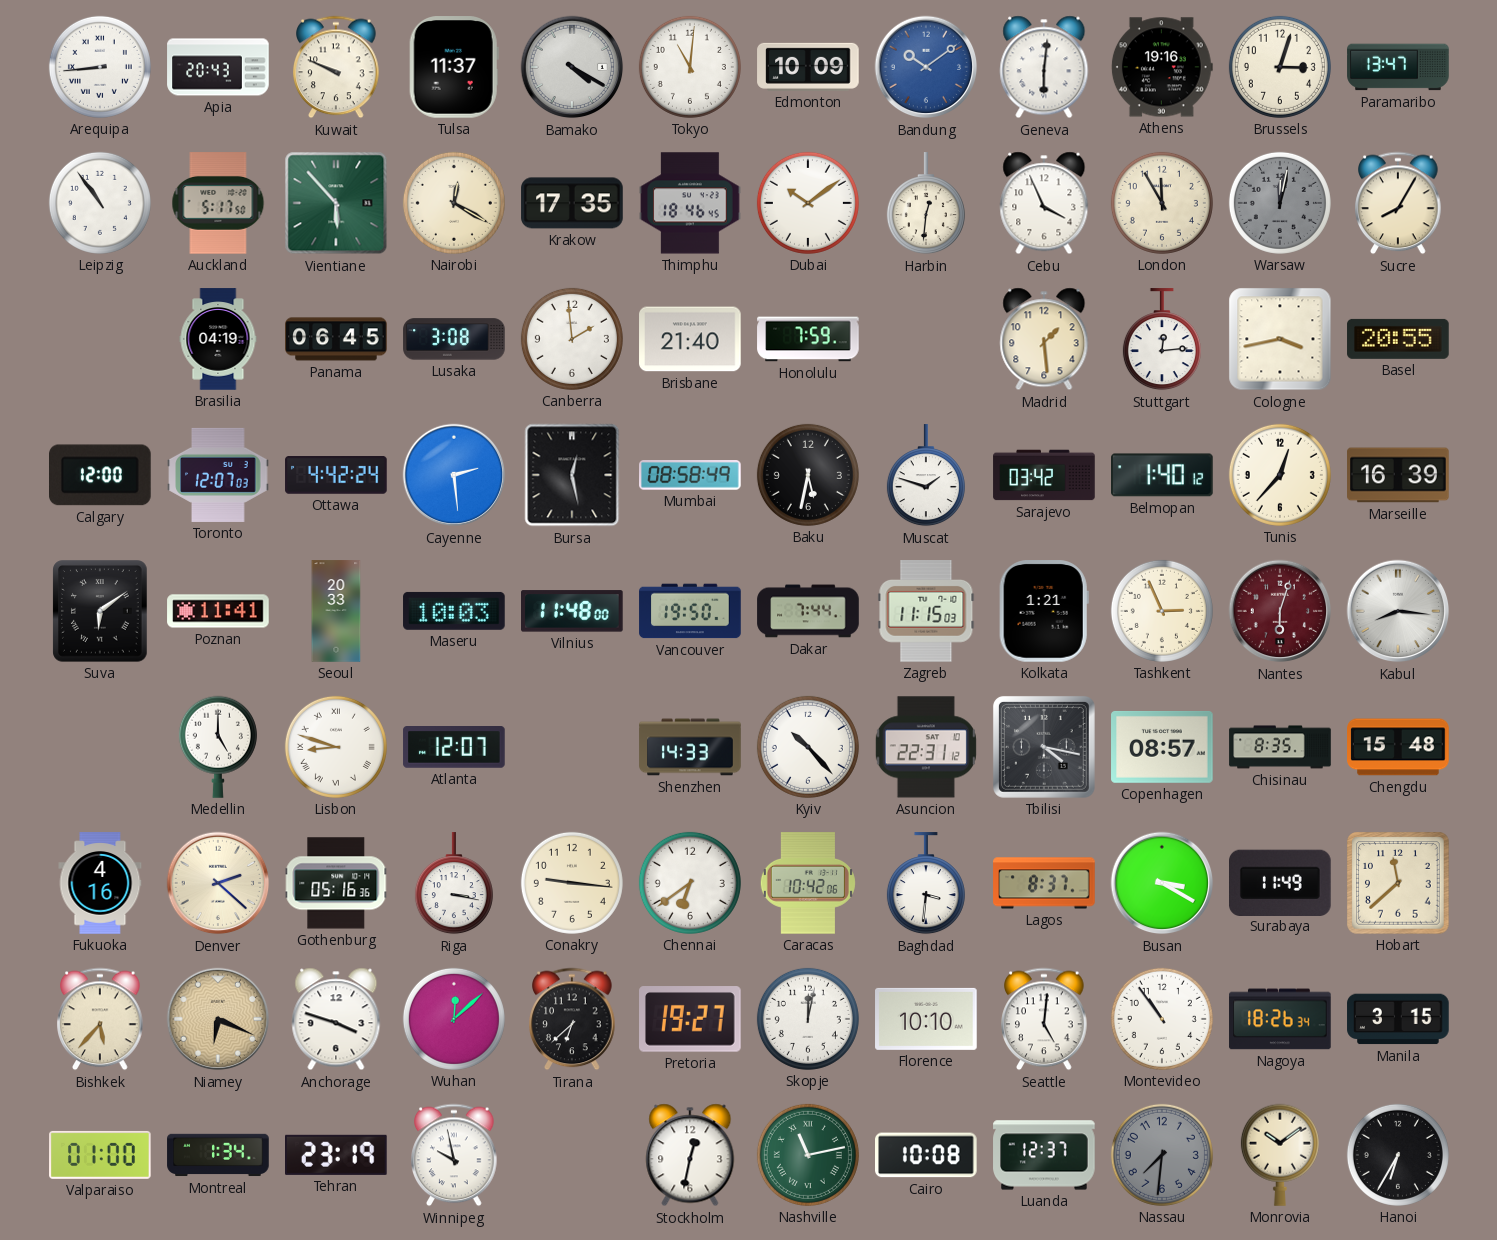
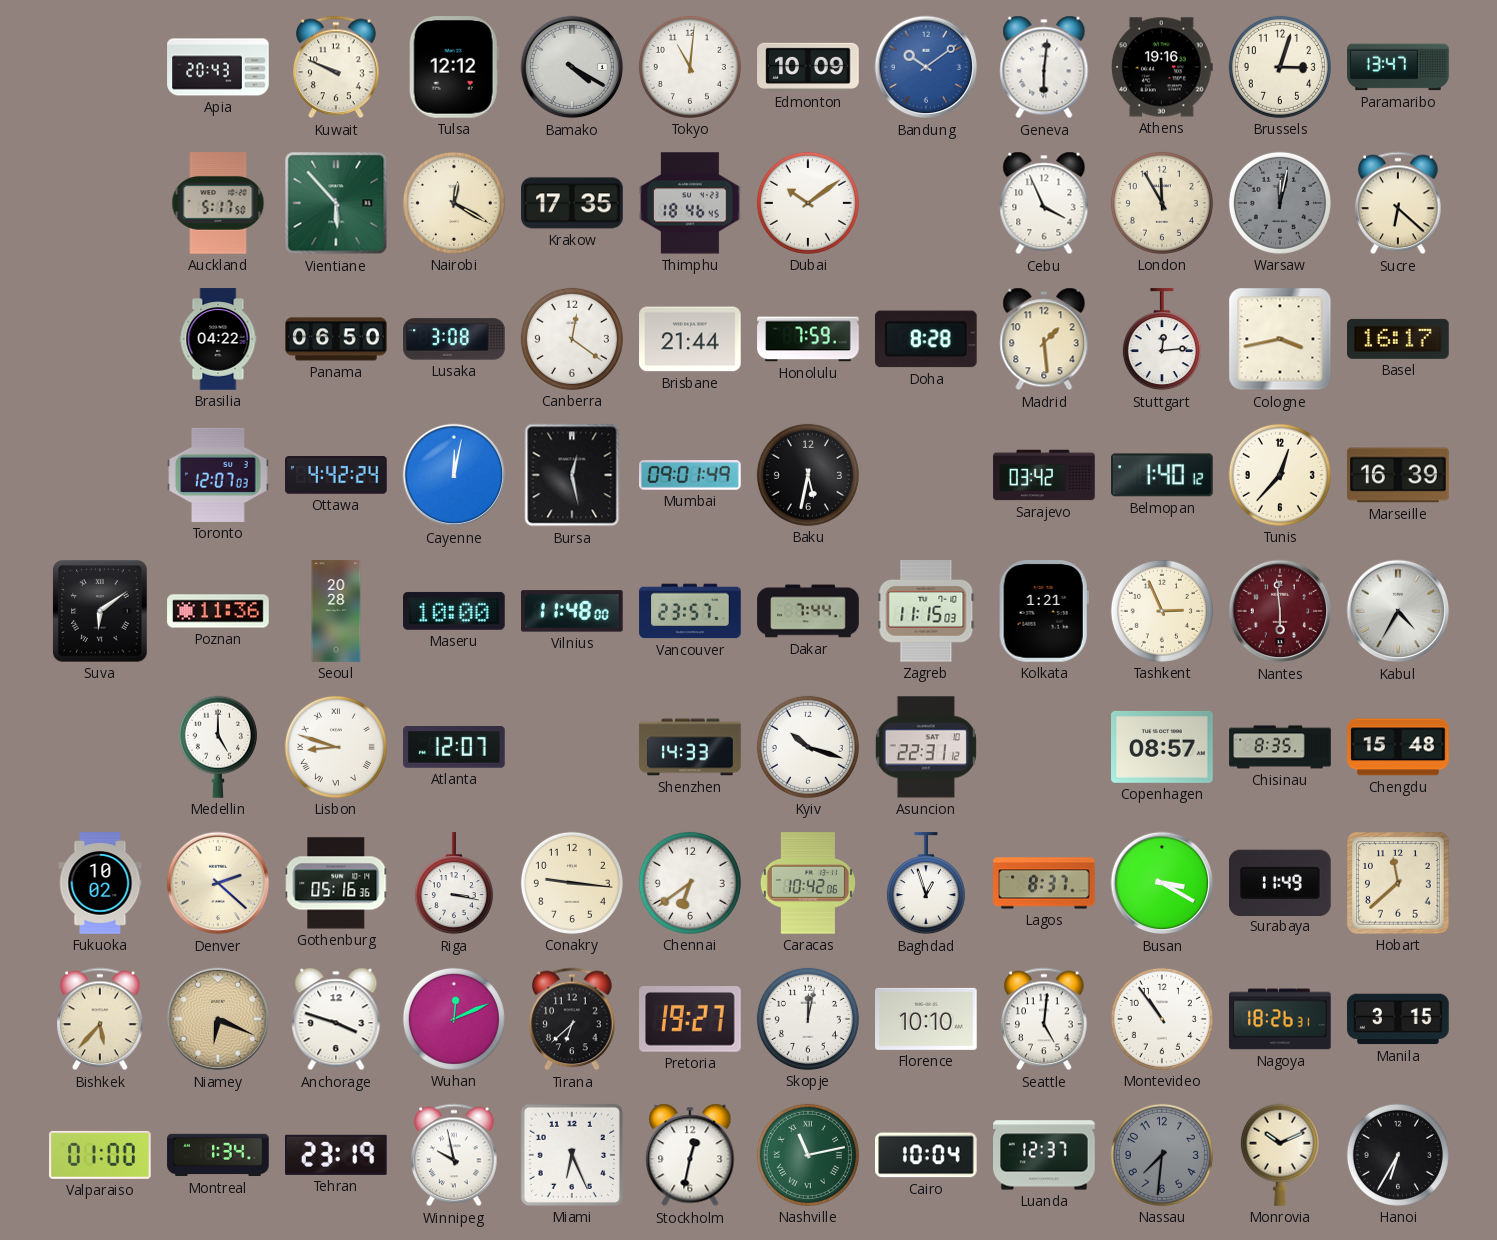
Arequipa: 8:44 -> none (100, 67)
Tulsa: 11:37 -> 12:12 (454, 67)
Leipzig: 10:54 -> none (100, 203)
Harbin: 12:31 -> none (926, 204)
Sucre: 8:05 -> 6:22 (1398, 203)
Brasilia: 04:19 -> 04:22 (218, 339)
Panama: 06:45 -> 06:50 (336, 339)
Canberra: 1:59 -> 12:21 (572, 339)
Brisbane: 21:40 -> 21:44 (690, 339)
Doha: none -> 8:28 (926, 339)
Basel: 20:55 -> 16:17 (1398, 339)
Calgary: 12:00 -> none (101, 475)
Cayenne: 2:29 -> 12:02 (454, 475)
Mumbai: 08:58 -> 09:01 (690, 476)
Muscat: 1:48 -> none (926, 476)
Poznan: 11:41 -> 11:36 (218, 611)
Seoul: 20:33 -> 20:28 (336, 611)
Maseru: 10:03 -> 10:00 (454, 611)
Vancouver: 19:50 -> 23:57 (690, 611)
Nantes: 6:03 -> 5:59 (1280, 611)
Kabul: 8:16 -> 4:35 (1398, 611)
Kyiv: 10:23 -> 10:18 (808, 747)
Tbilisi: 4:17 -> none (1044, 747)
Fukuoka: 4:16 -> 10:02 (100, 883)
Baghdad: 3:31 -> 12:57 (926, 884)
Wuhan: 12:08 -> 12:11 (454, 1019)
Nagoya: 18:26:34 -> 18:26:31 (1280, 1019)
Miami: none -> 6:26 (572, 1155)
Cairo: 10:08 -> 10:04 (927, 1155)
Monrovia: 10:09 -> 10:11 (1280, 1155)
